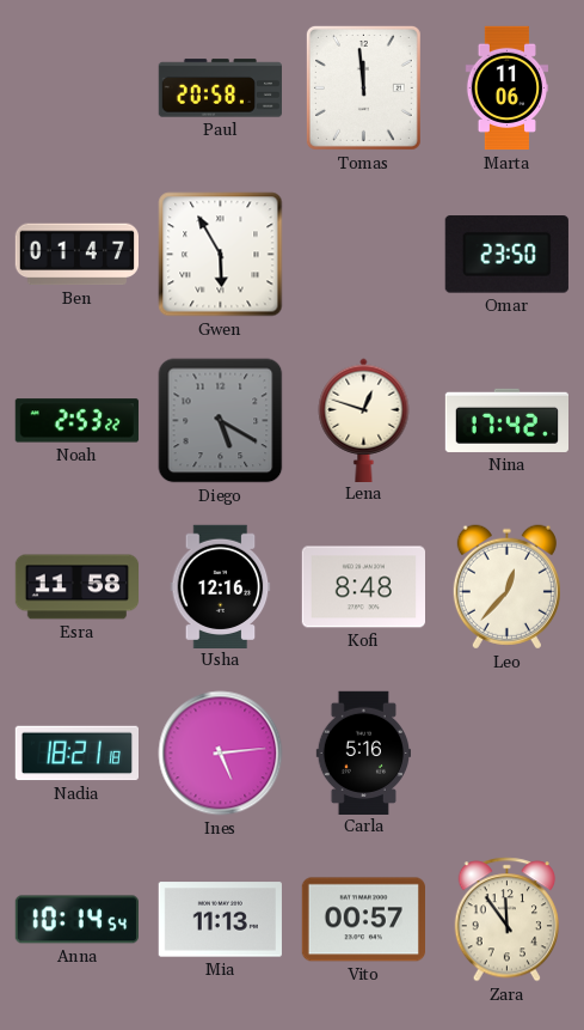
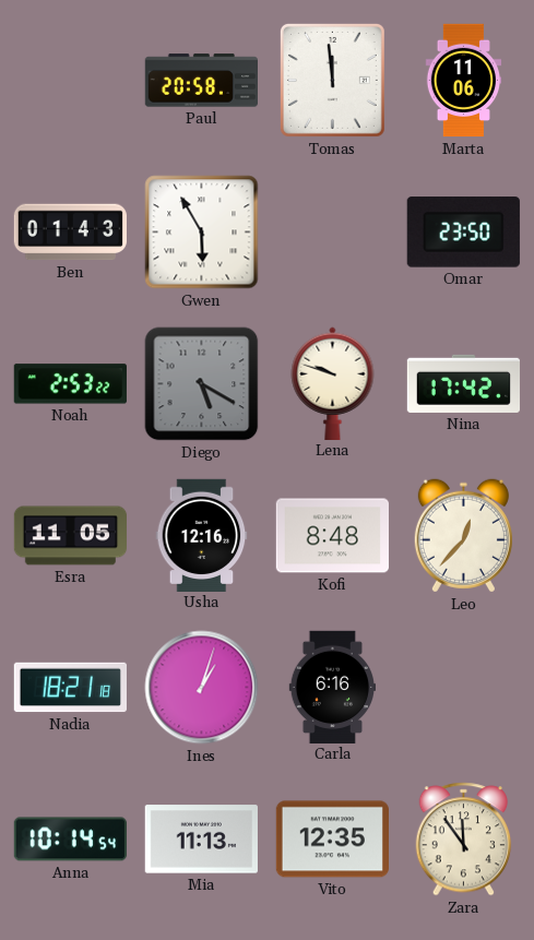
Ben: 01:47 -> 01:43 (70, 233)
Lena: 12:48 -> 9:48 (333, 383)
Esra: 11:58 -> 11:05 (71, 536)
Ines: 5:14 -> 1:03 (202, 688)
Carla: 5:16 -> 6:16 (332, 687)
Vito: 00:57 -> 12:35 (332, 840)
